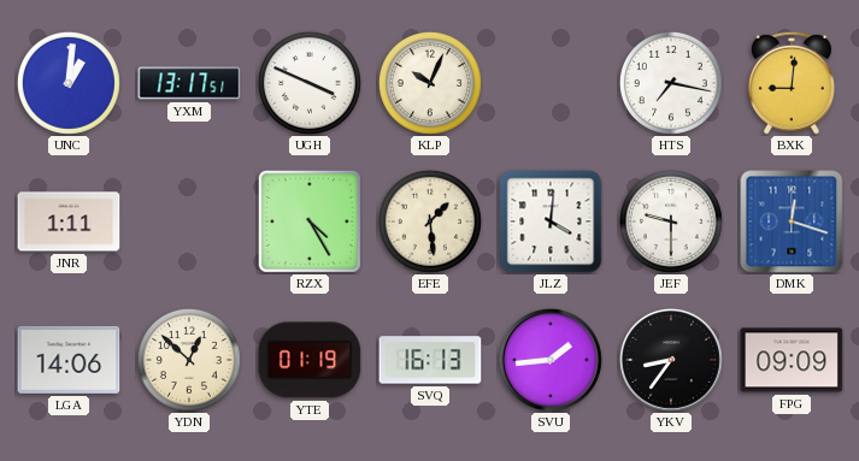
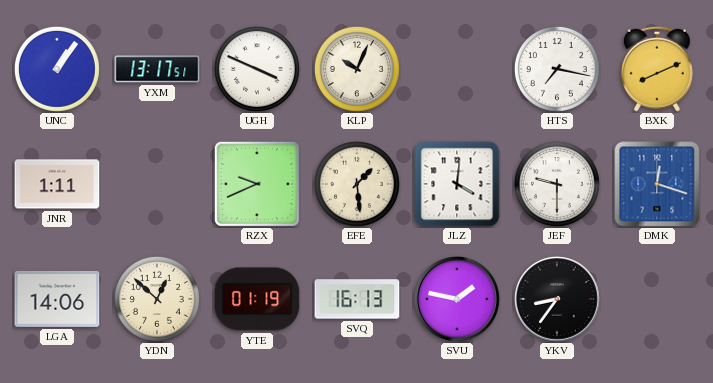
UNC: 1:01 -> 1:06 (57, 69)
BXK: 9:01 -> 8:11 (657, 69)
RZX: 4:25 -> 9:41 (257, 184)
SVU: 1:44 -> 1:47 (458, 300)
FPG: 09:09 -> none (792, 360)
